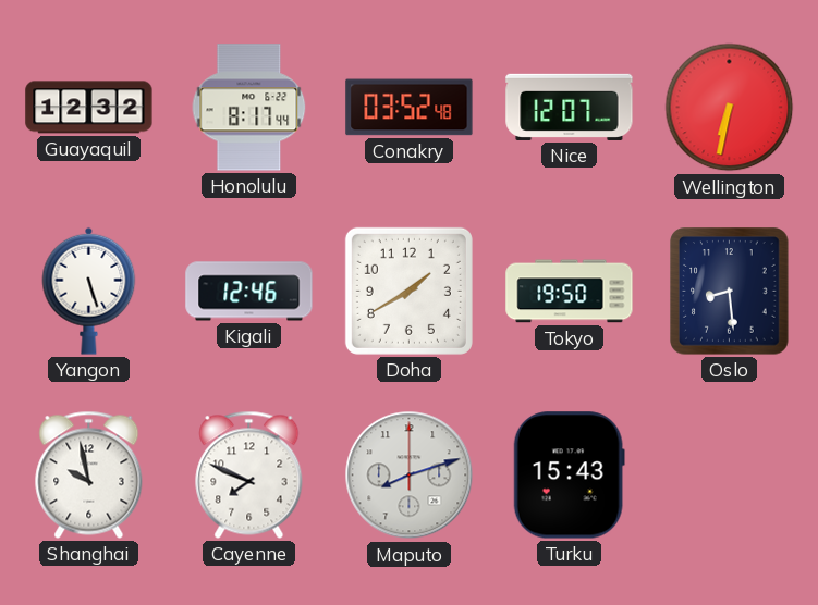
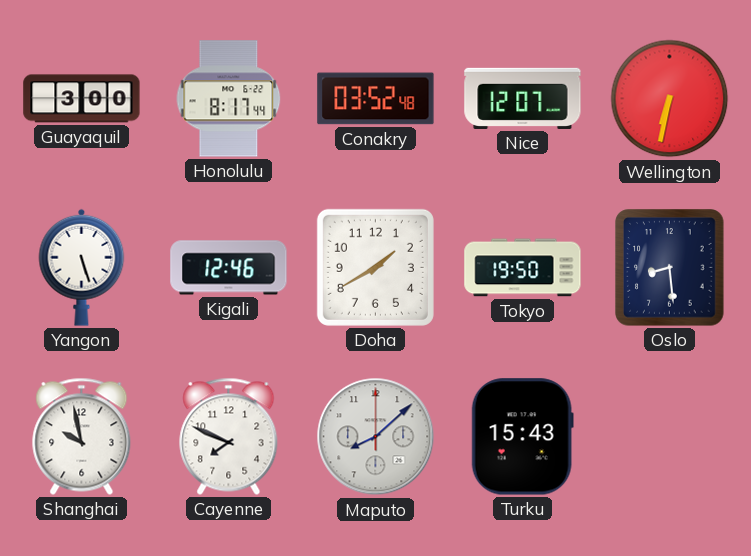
Guayaquil: 12:32 -> 3:00 (82, 99)
Maputo: 8:12 -> 8:08 (376, 437)
